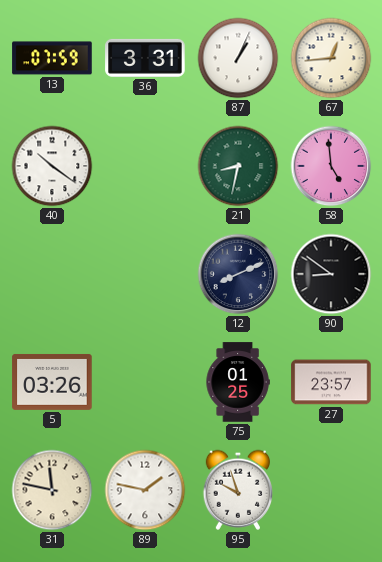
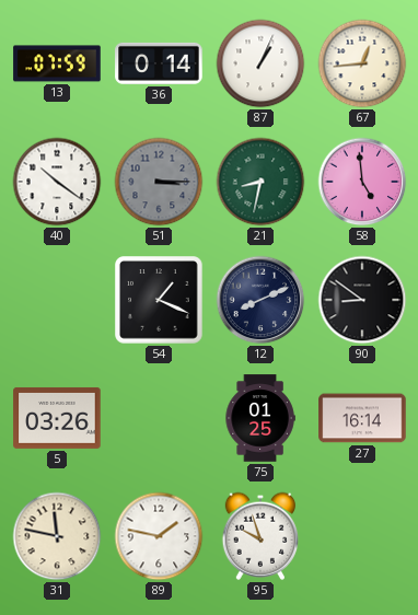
36: 3:31 -> 0:14 (159, 63)
51: none -> 3:15 (159, 182)
54: none -> 1:19 (159, 300)
27: 23:57 -> 16:14 (362, 418)
